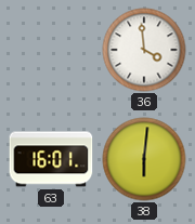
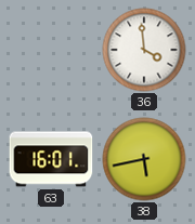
38: 6:01 -> 5:43 (144, 159)
